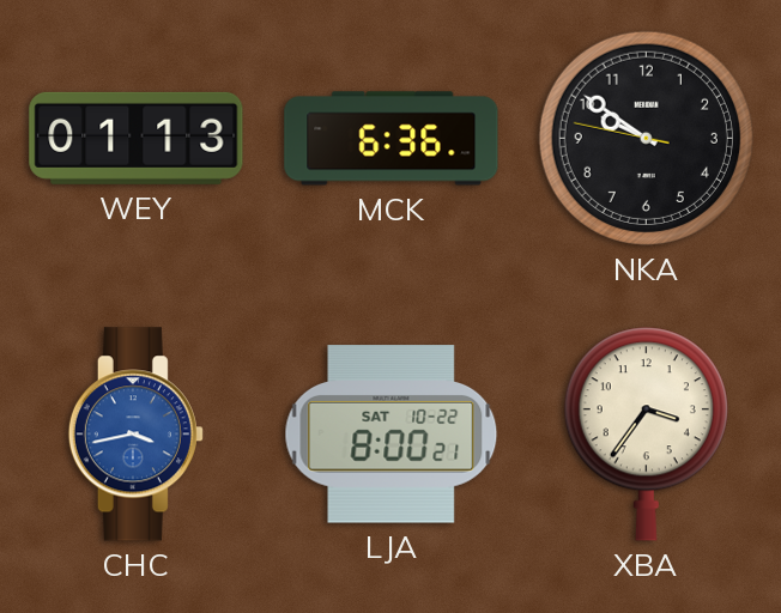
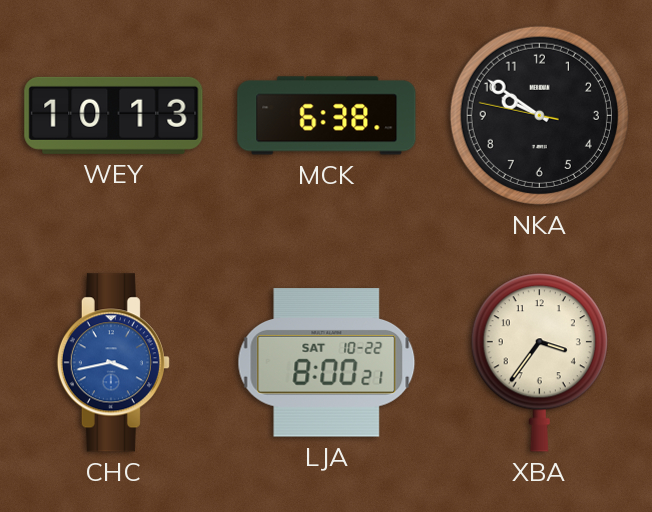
WEY: 01:13 -> 10:13 (114, 115)
MCK: 6:36 -> 6:38 (327, 116)
